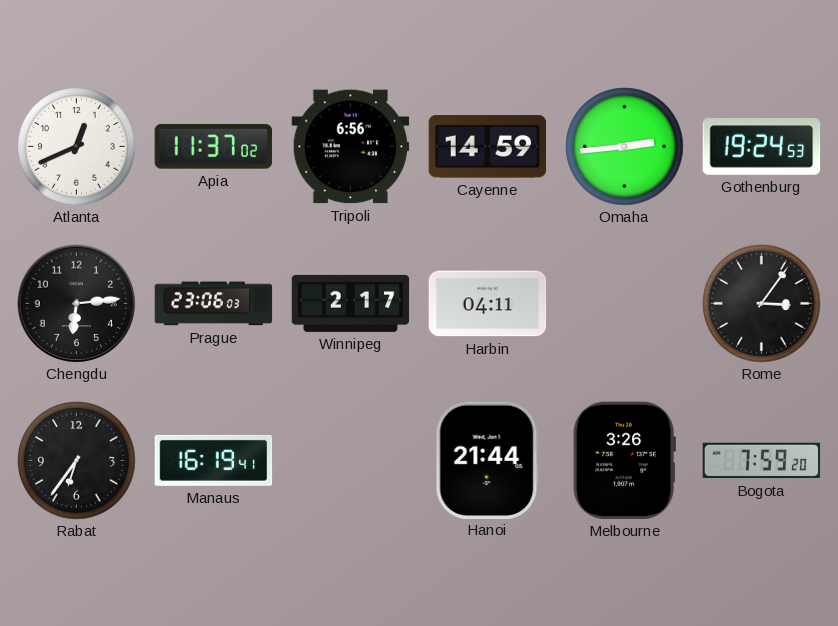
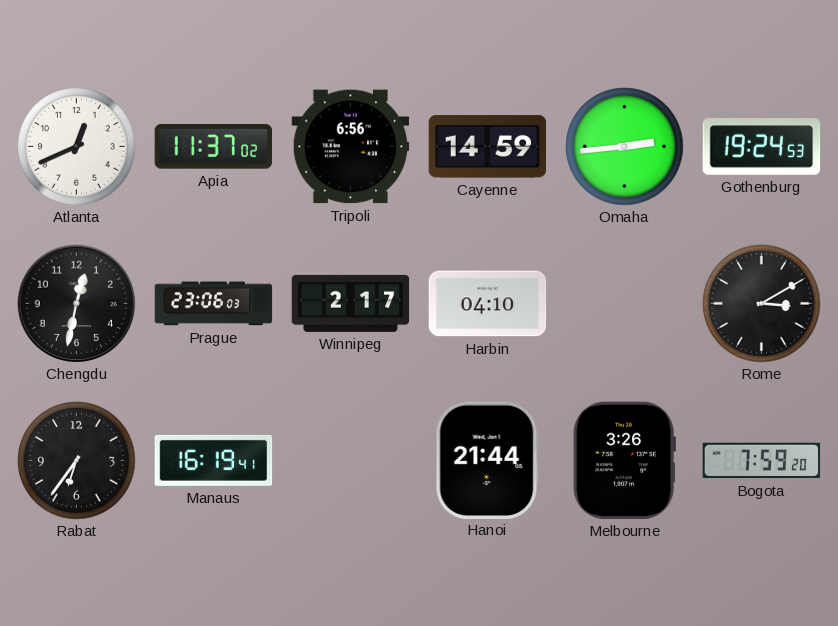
Chengdu: 6:14 -> 12:32 (76, 303)
Harbin: 04:11 -> 04:10 (488, 304)
Rome: 3:06 -> 3:10 (762, 304)
